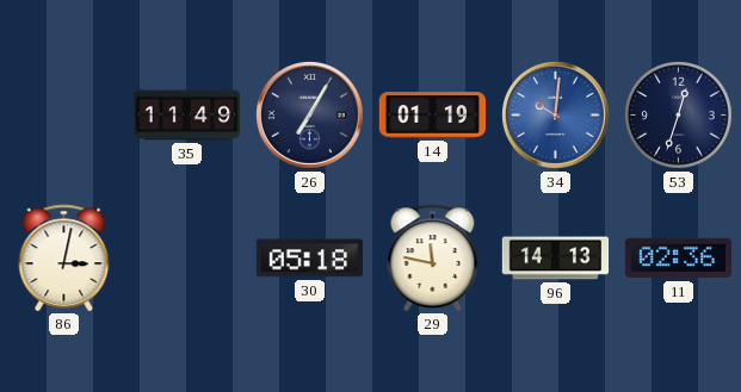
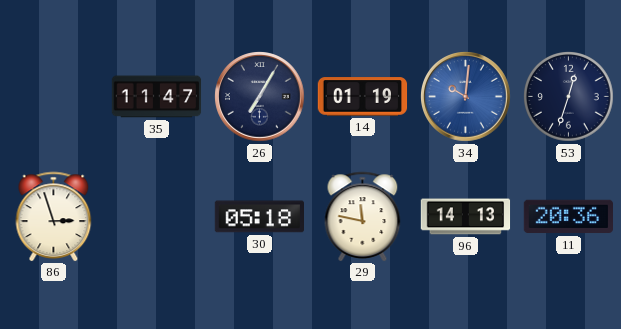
35: 11:49 -> 11:47 (157, 97)
86: 3:02 -> 2:57 (54, 216)
11: 02:36 -> 20:36 (568, 217)
